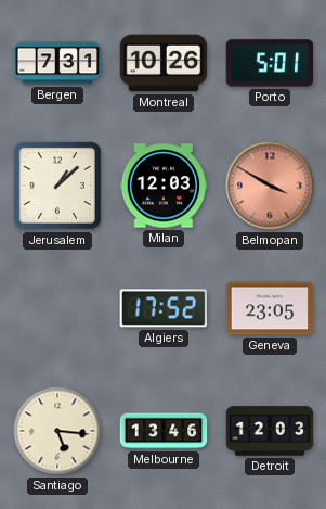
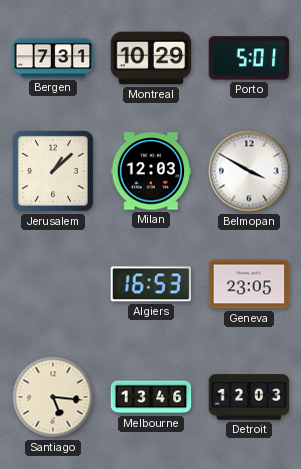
Montreal: 10:26 -> 10:29 (151, 58)
Belmopan dial: salmon -> white (249, 171)
Algiers: 17:52 -> 16:53 (150, 284)
